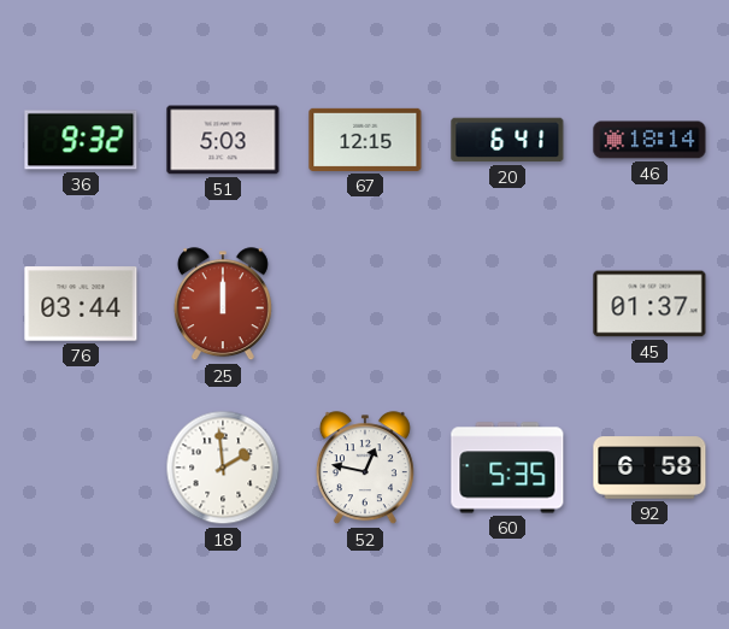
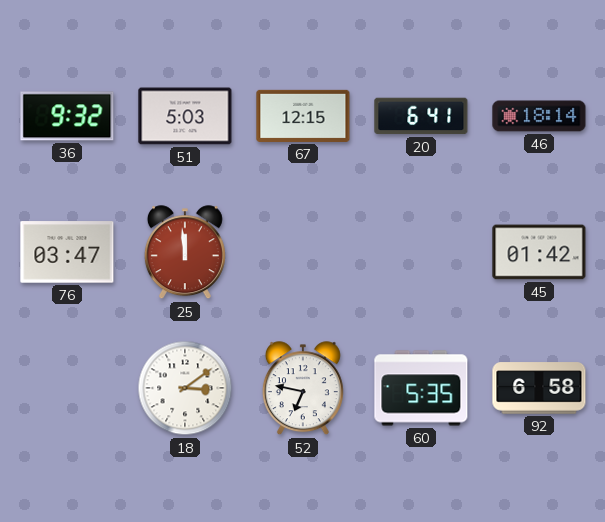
76: 03:44 -> 03:47 (67, 252)
25: 12:00 -> 11:59 (185, 253)
45: 01:37 -> 01:42 (539, 252)
18: 1:59 -> 3:09 (185, 388)
52: 12:47 -> 6:47 (303, 389)
